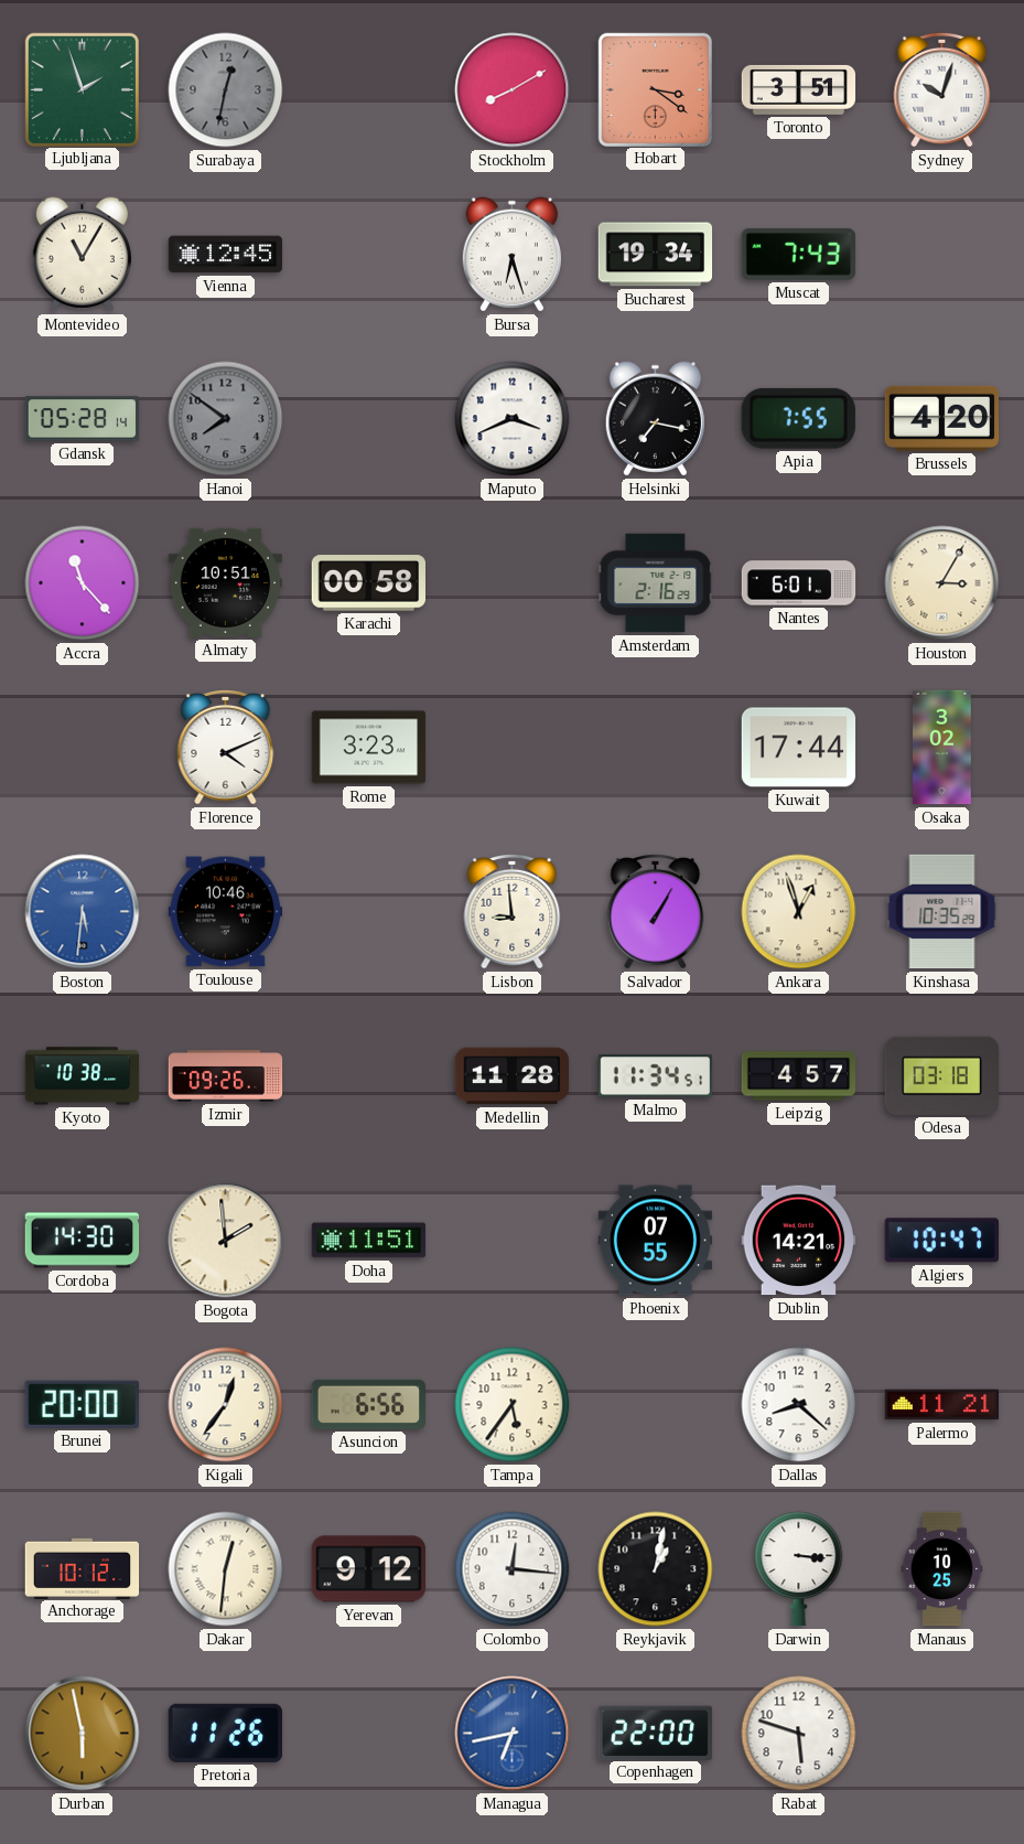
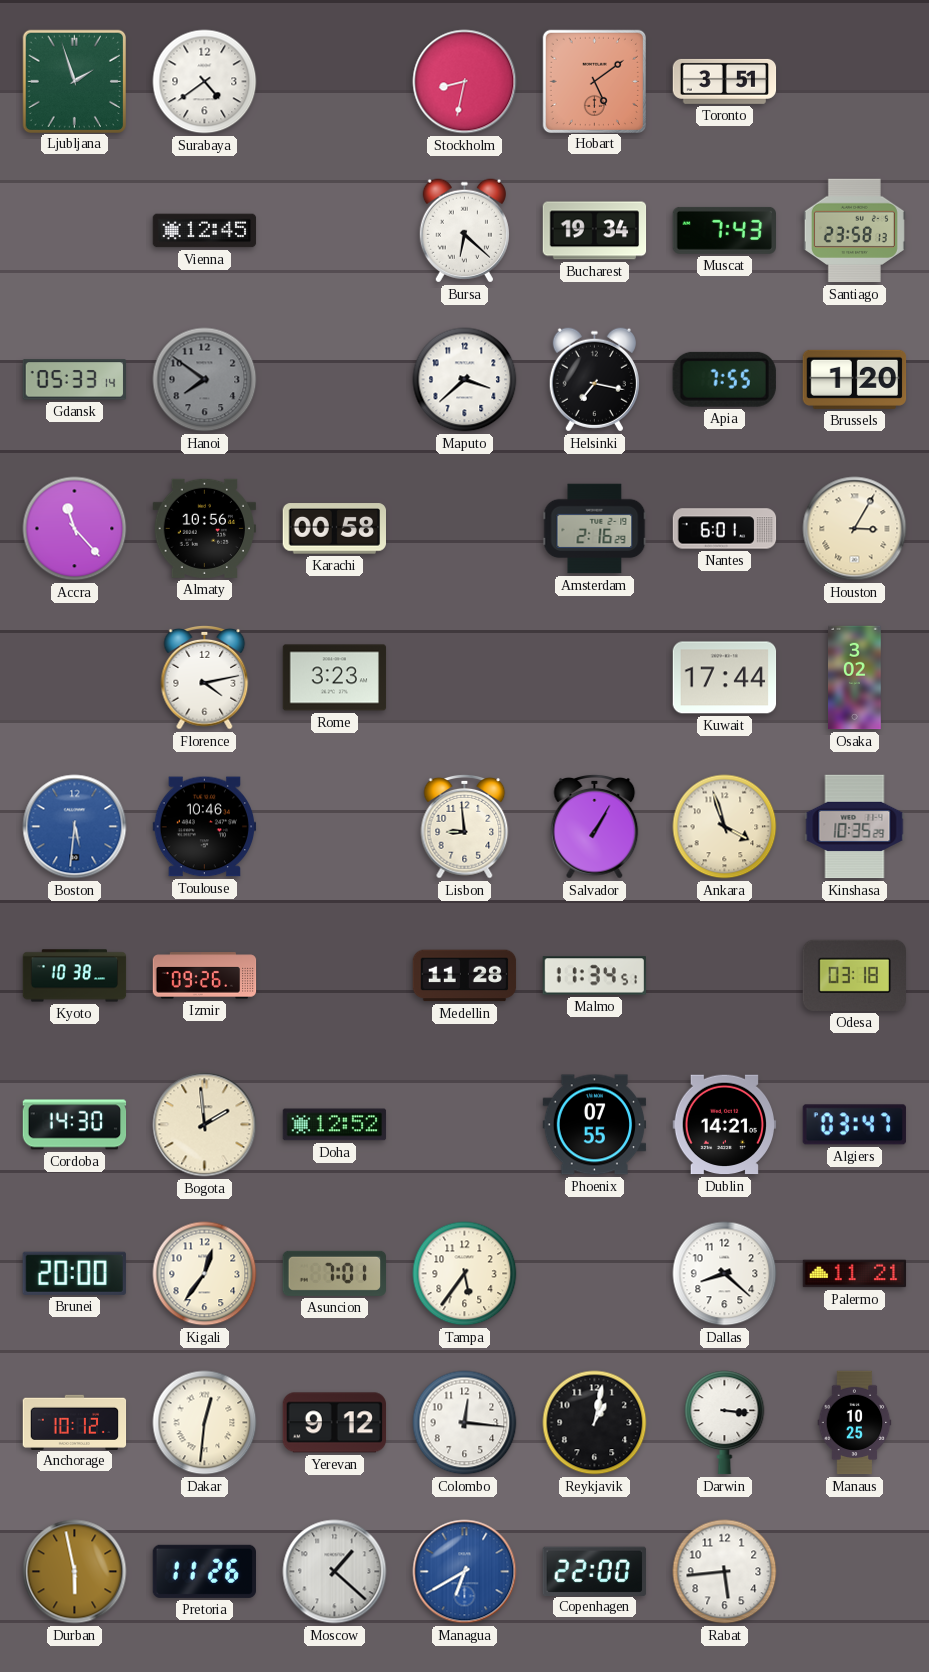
Surabaya: 12:32 -> 4:39 (205, 82)
Surabaya dial: grey -> white (205, 82)
Stockholm: 8:10 -> 8:32 (465, 82)
Hobart: 3:21 -> 5:09 (594, 81)
Sydney: 10:03 -> none (942, 89)
Montevideo: 11:05 -> none (82, 255)
Bursa: 6:27 -> 6:22 (464, 231)
Santiago: none -> 23:58 (854, 231)
Gdansk: 05:28 -> 05:33 (75, 380)
Maputo: 3:41 -> 3:38 (465, 380)
Brussels: 4:20 -> 1:20 (855, 379)
Almaty: 10:51 -> 10:56 (204, 528)
Florence: 4:11 -> 4:13 (205, 677)
Ankara: 12:57 -> 3:57 (725, 827)
Leipzig: 4:57 -> none (799, 1076)
Doha: 11:51 -> 12:52 (335, 1125)
Algiers: 10:47 -> 03:47 (854, 1125)
Asuncion: 6:56 -> 7:01 (335, 1273)
Moscow: none -> 1:22 (335, 1572)
Managua: 6:43 -> 6:40 (465, 1572)
Rabat: 5:48 -> 5:44 (725, 1572)
